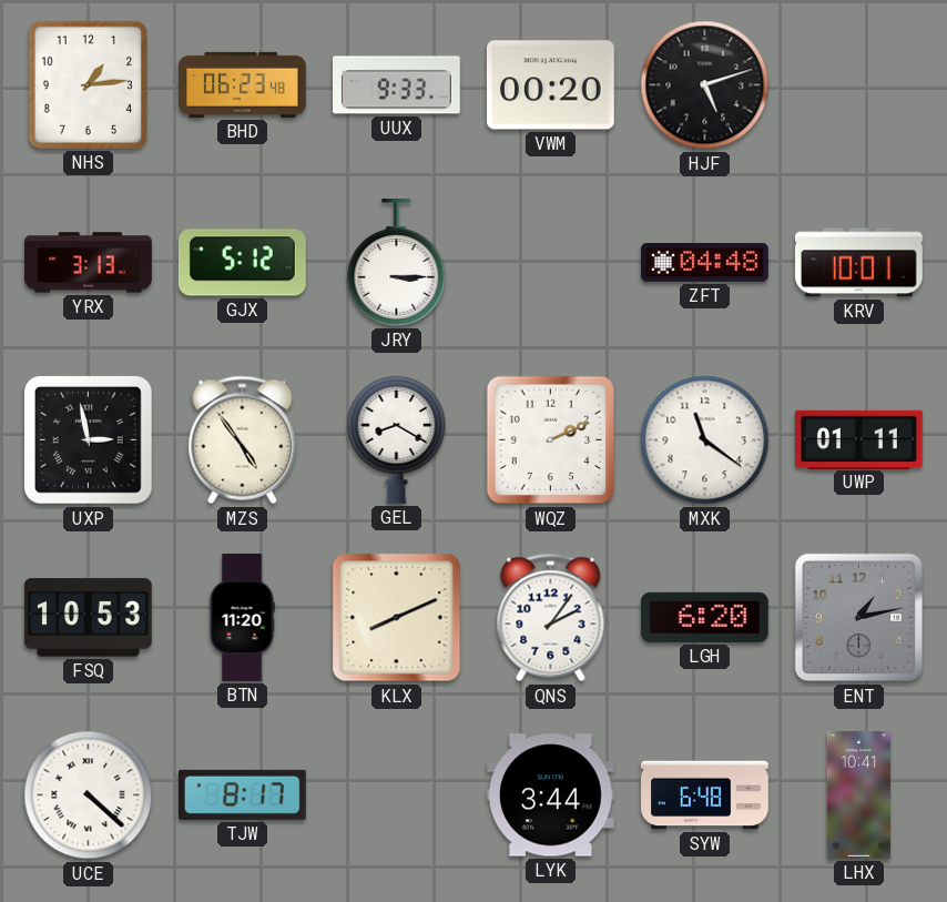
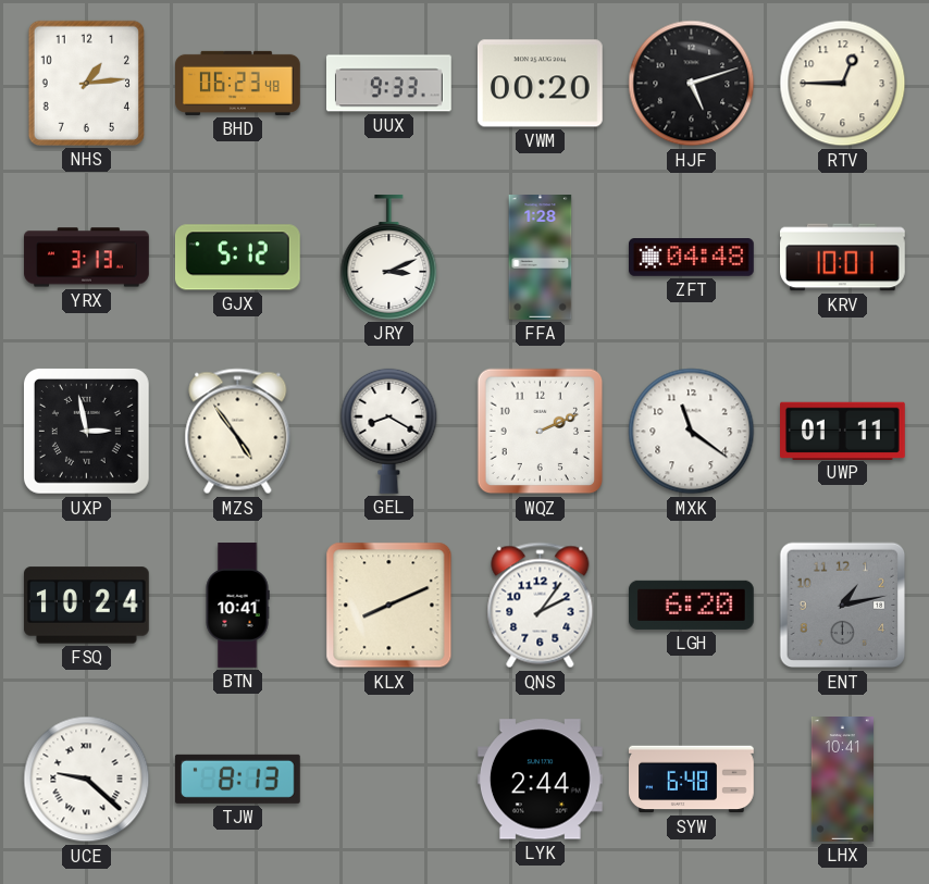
RTV: none -> 12:45 (843, 84)
JRY: 3:15 -> 3:11 (389, 258)
FFA: none -> 1:28 (541, 258)
FSQ: 10:53 -> 10:24 (86, 606)
BTN: 11:20 -> 10:41 (237, 606)
UCE: 4:22 -> 9:22 (87, 780)
TJW: 8:17 -> 8:13 (237, 779)
LYK: 3:44 -> 2:44 (540, 780)
